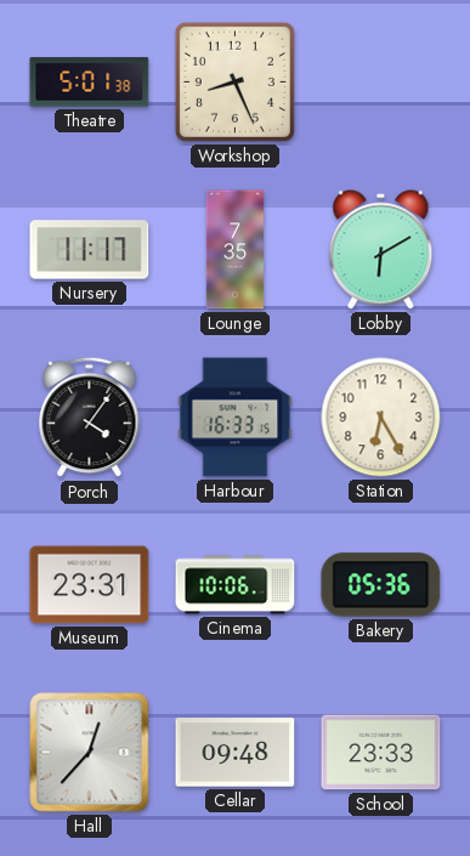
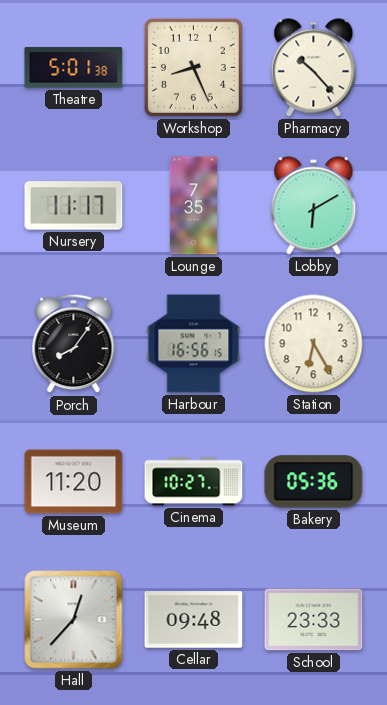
Pharmacy: none -> 10:23 (314, 68)
Porch: 4:06 -> 8:06 (74, 344)
Harbour: 16:33 -> 16:56 (194, 344)
Museum: 23:31 -> 11:20 (74, 482)
Cinema: 10:06 -> 10:27 (194, 482)
